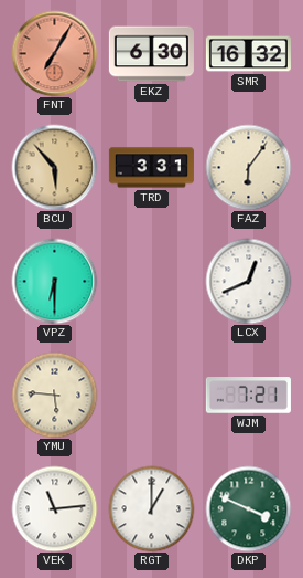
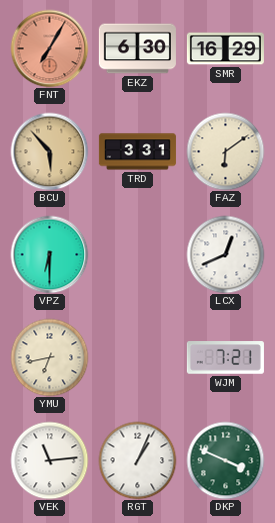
SMR: 16:32 -> 16:29 (225, 49)
FAZ: 6:06 -> 6:09 (225, 151)
YMU: 5:46 -> 6:43 (49, 357)
RGT: 1:00 -> 1:04 (137, 460)
